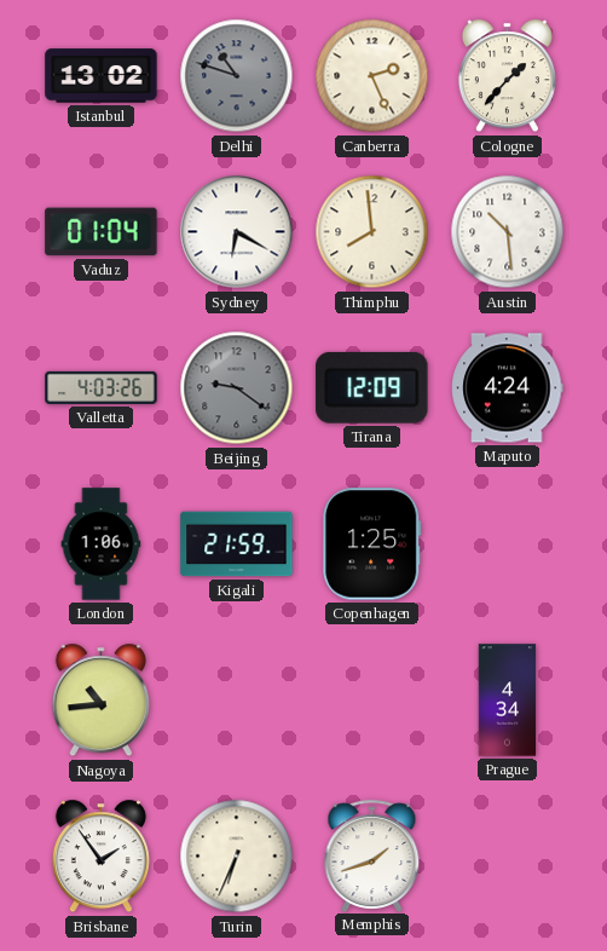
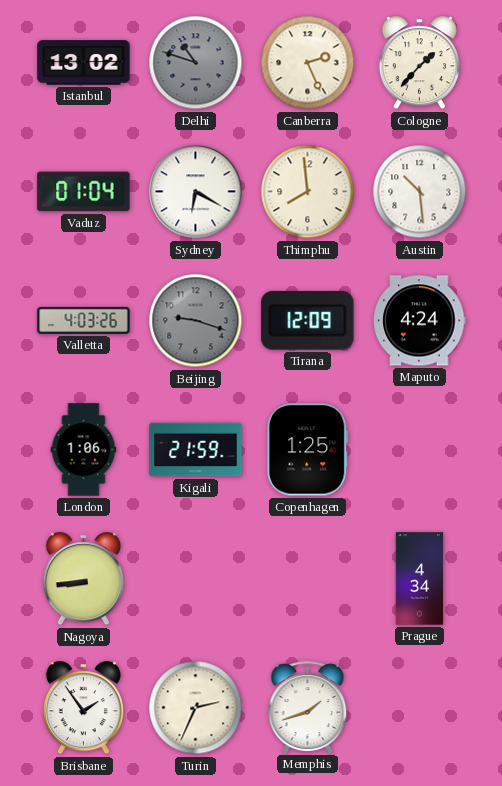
Beijing: 9:21 -> 9:18 (196, 321)
Nagoya: 10:44 -> 8:44 (83, 579)
Turin: 6:34 -> 2:34 (196, 708)
